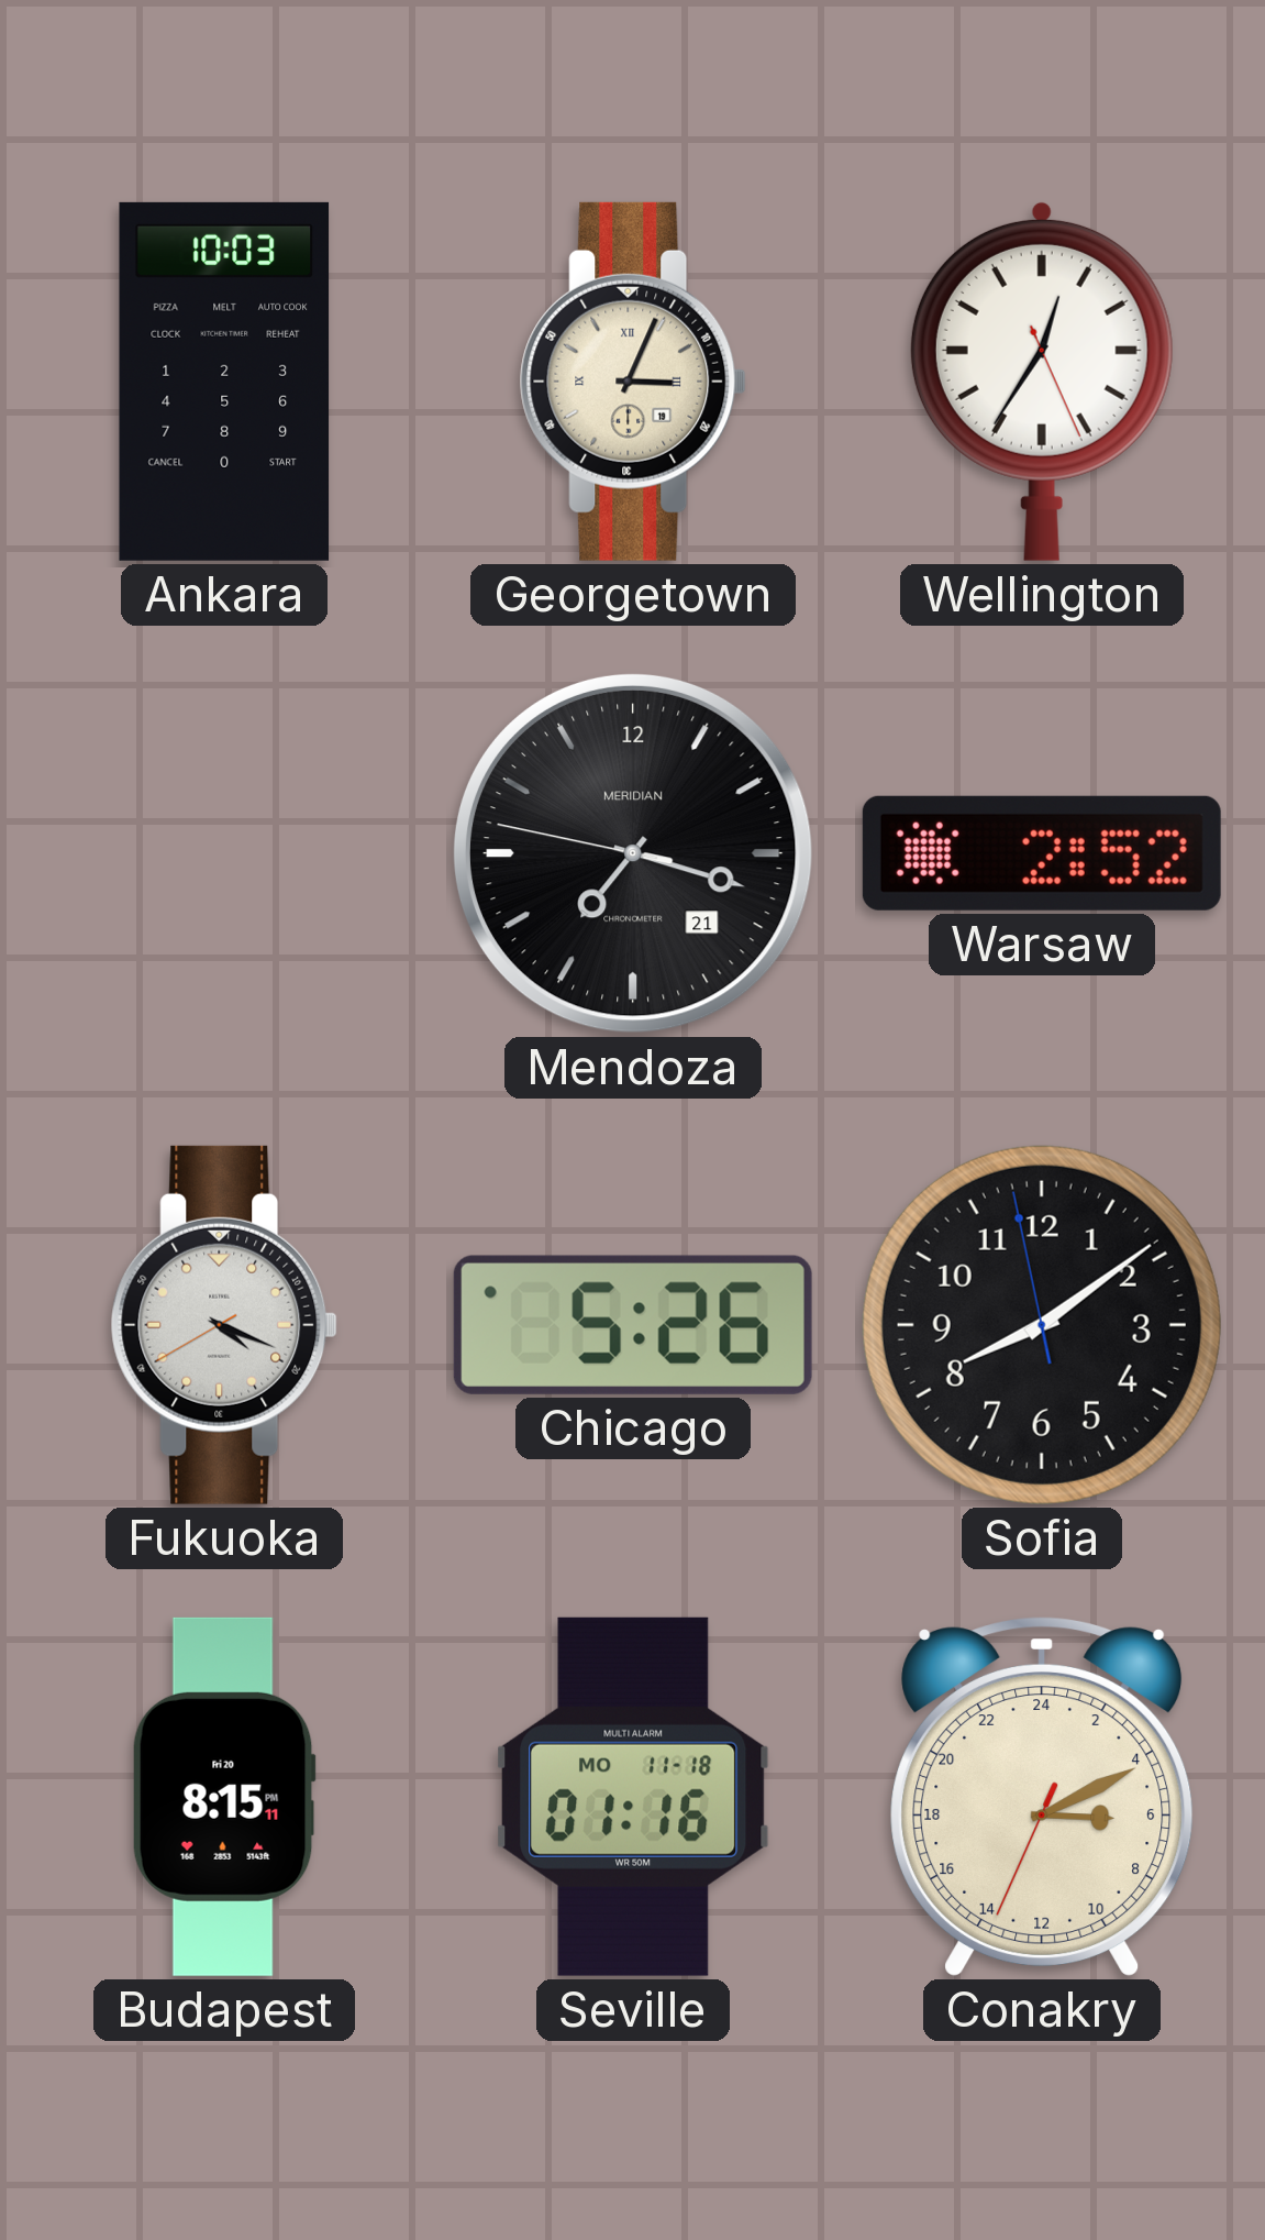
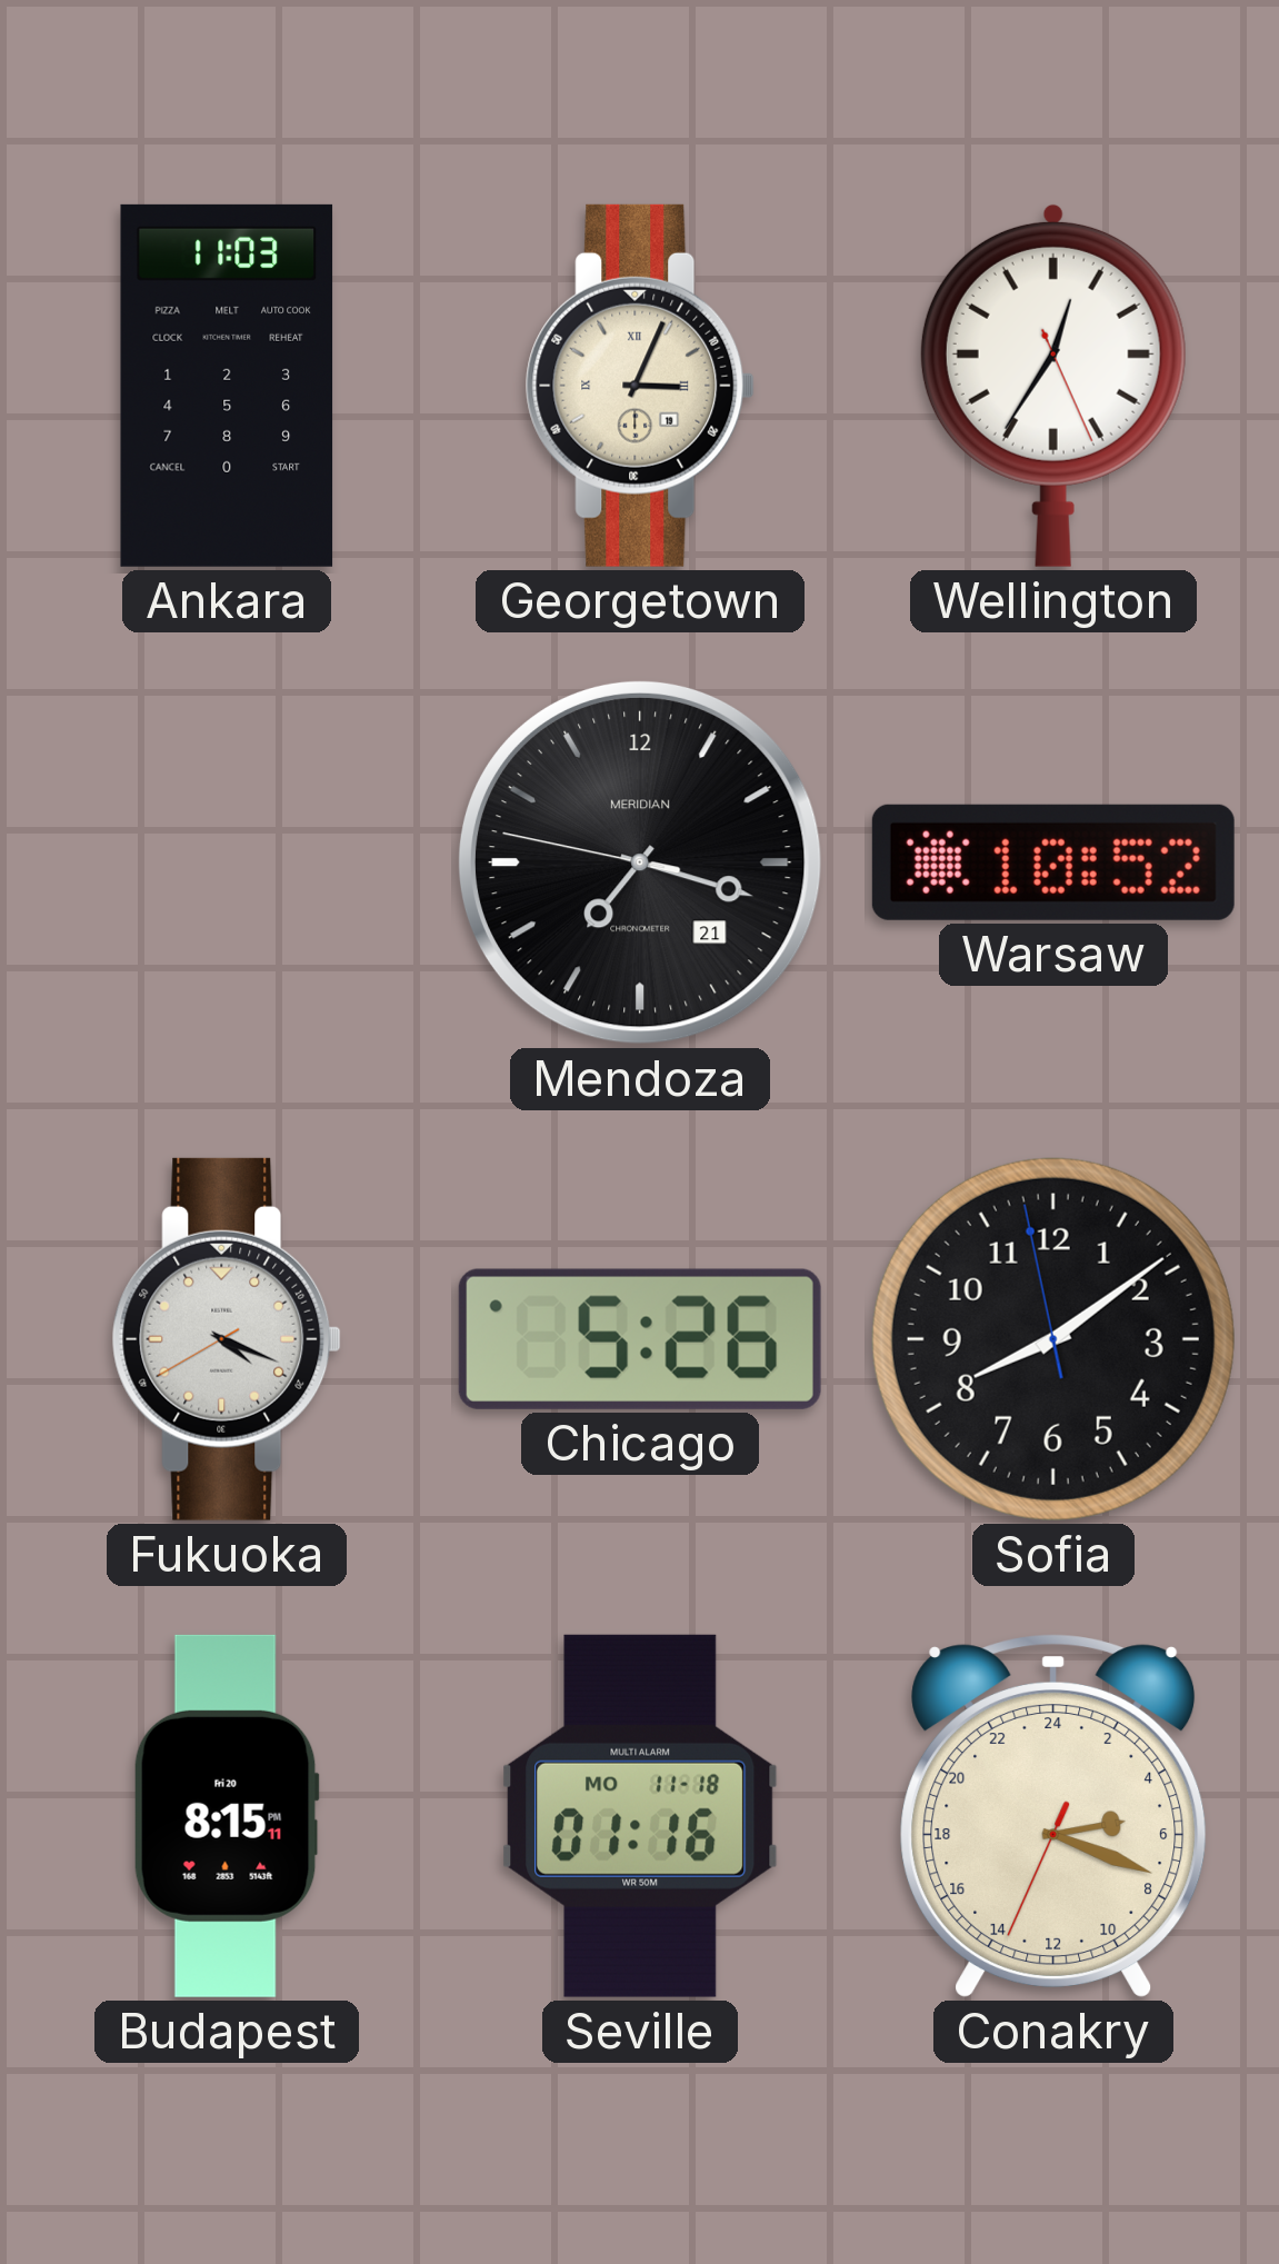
Ankara: 10:03 -> 11:03 (227, 386)
Warsaw: 2:52 -> 10:52 (1053, 862)
Conakry: 6:10 -> 5:18 (1053, 1816)
